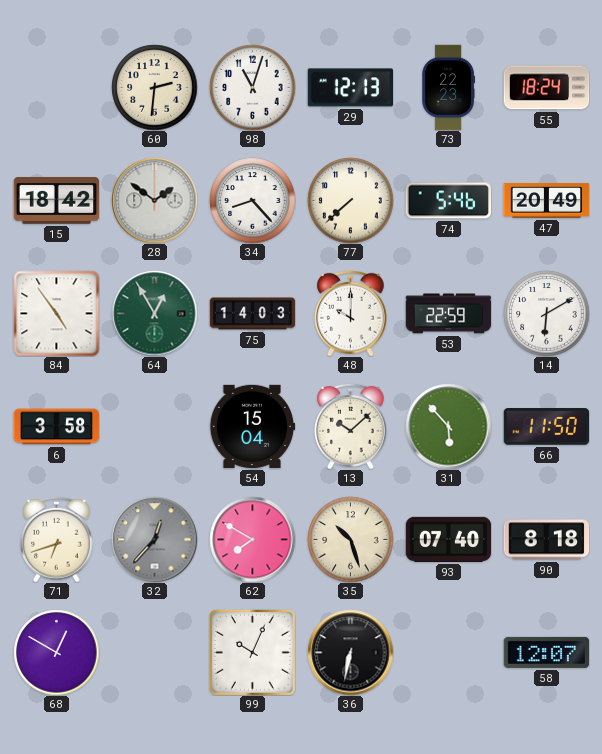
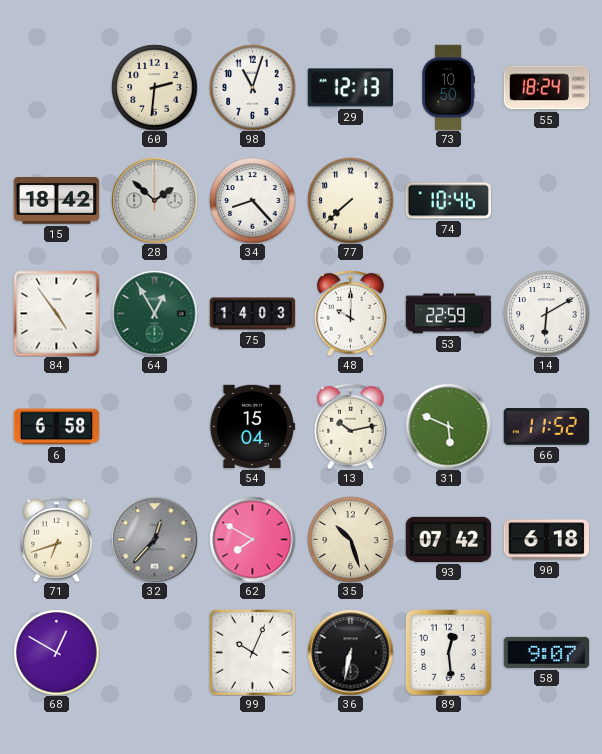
73: 22:23 -> 10:50 (448, 87)
28: 1:51 -> 1:52 (154, 200)
74: 5:46 -> 10:46 (448, 201)
47: 20:49 -> none (546, 201)
6: 3:58 -> 6:58 (56, 427)
13: 10:08 -> 10:13 (351, 426)
31: 5:53 -> 5:49 (448, 426)
66: 11:50 -> 11:52 (546, 427)
93: 07:40 -> 07:42 (448, 539)
90: 8:18 -> 6:18 (546, 540)
89: none -> 12:29 (448, 652)
58: 12:07 -> 9:07 (546, 652)
